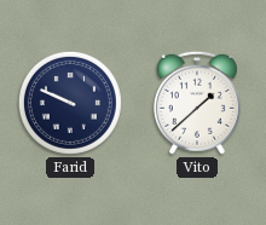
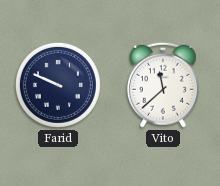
Vito: 1:38 -> 11:38 (163, 85)
